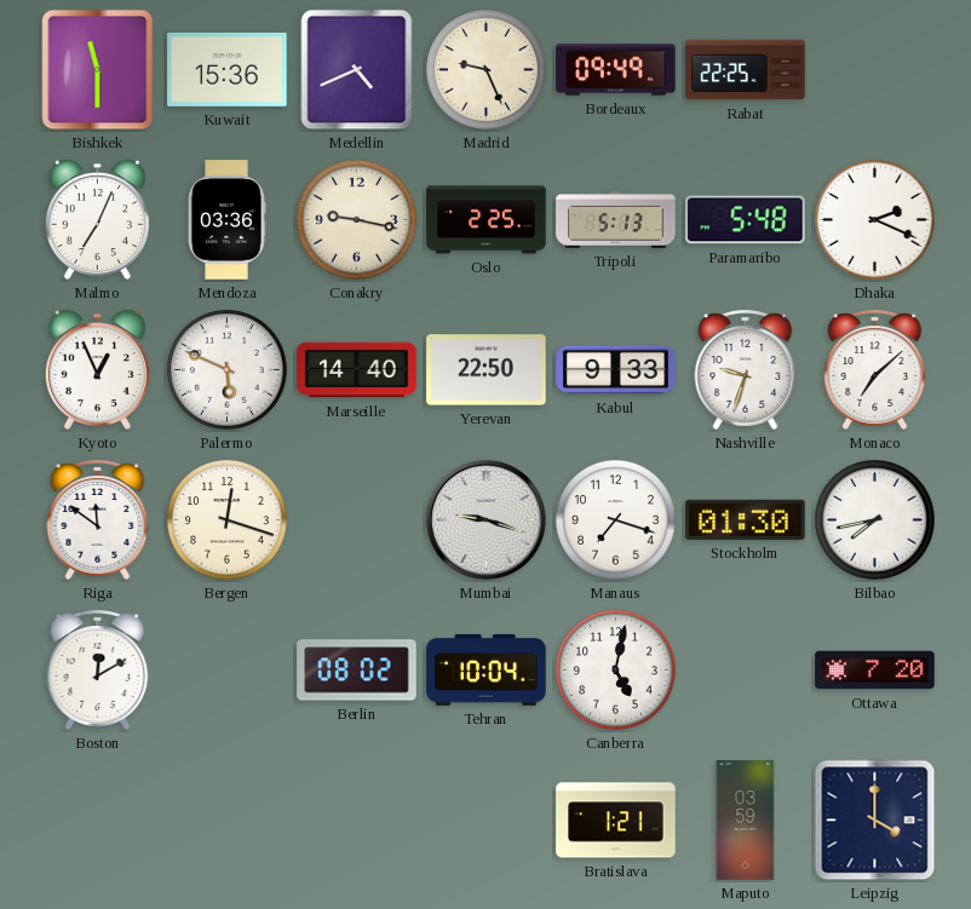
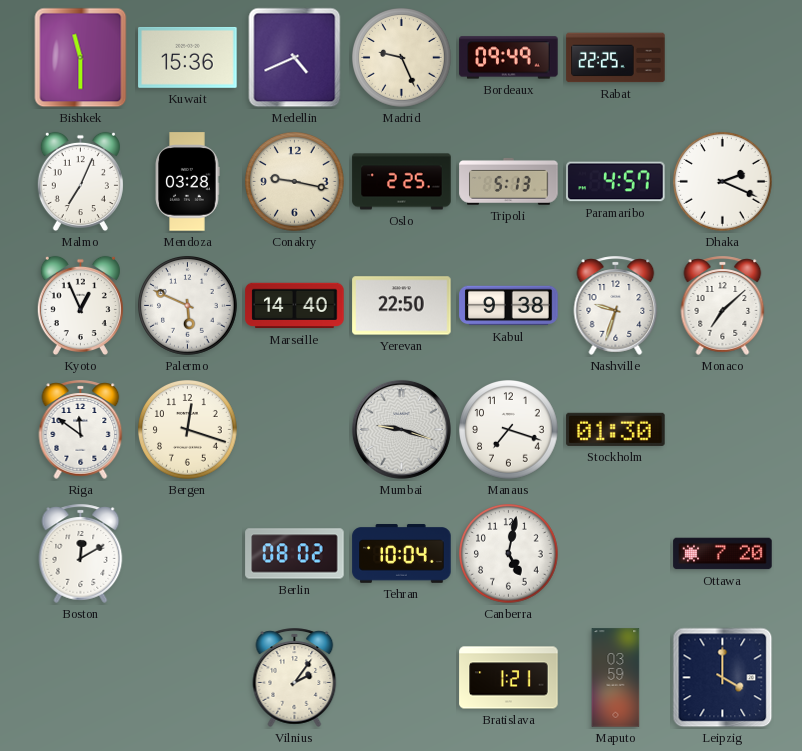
Mendoza: 03:36 -> 03:28 (187, 182)
Paramaribo: 5:48 -> 4:57 (616, 182)
Kabul: 9:33 -> 9:38 (509, 306)
Bilbao: 7:43 -> none (875, 520)
Vilnius: none -> 2:06 (295, 677)
